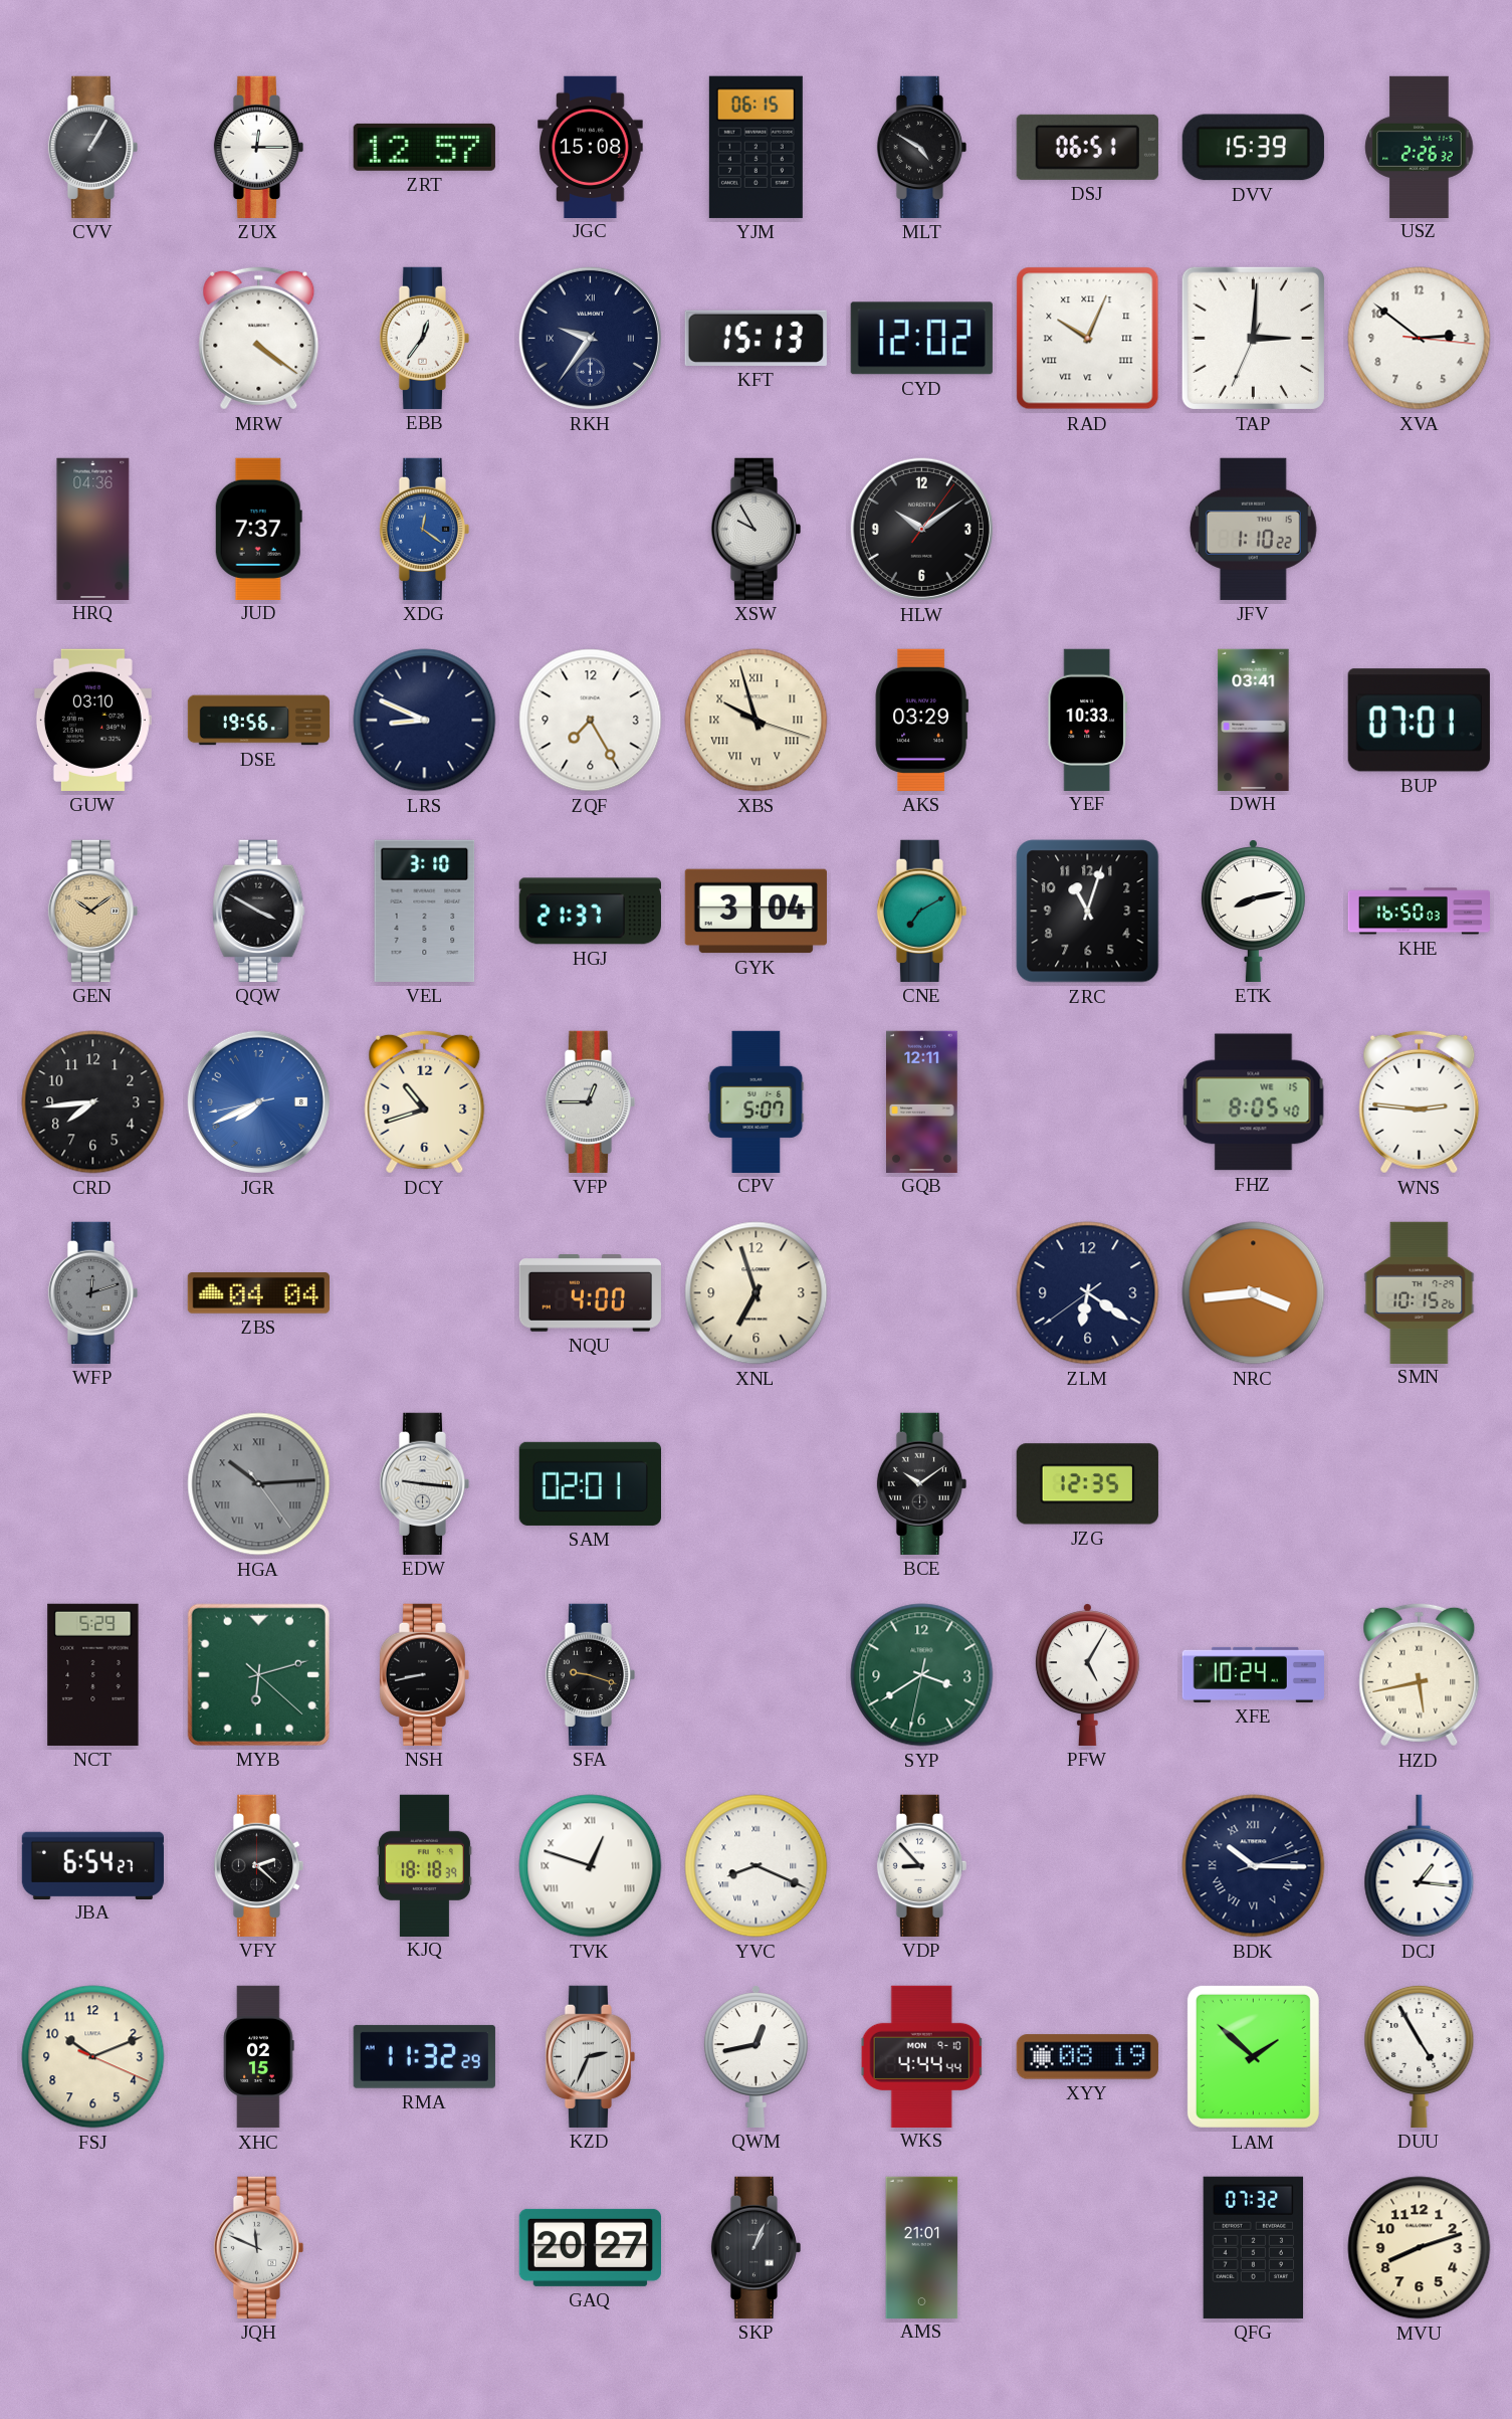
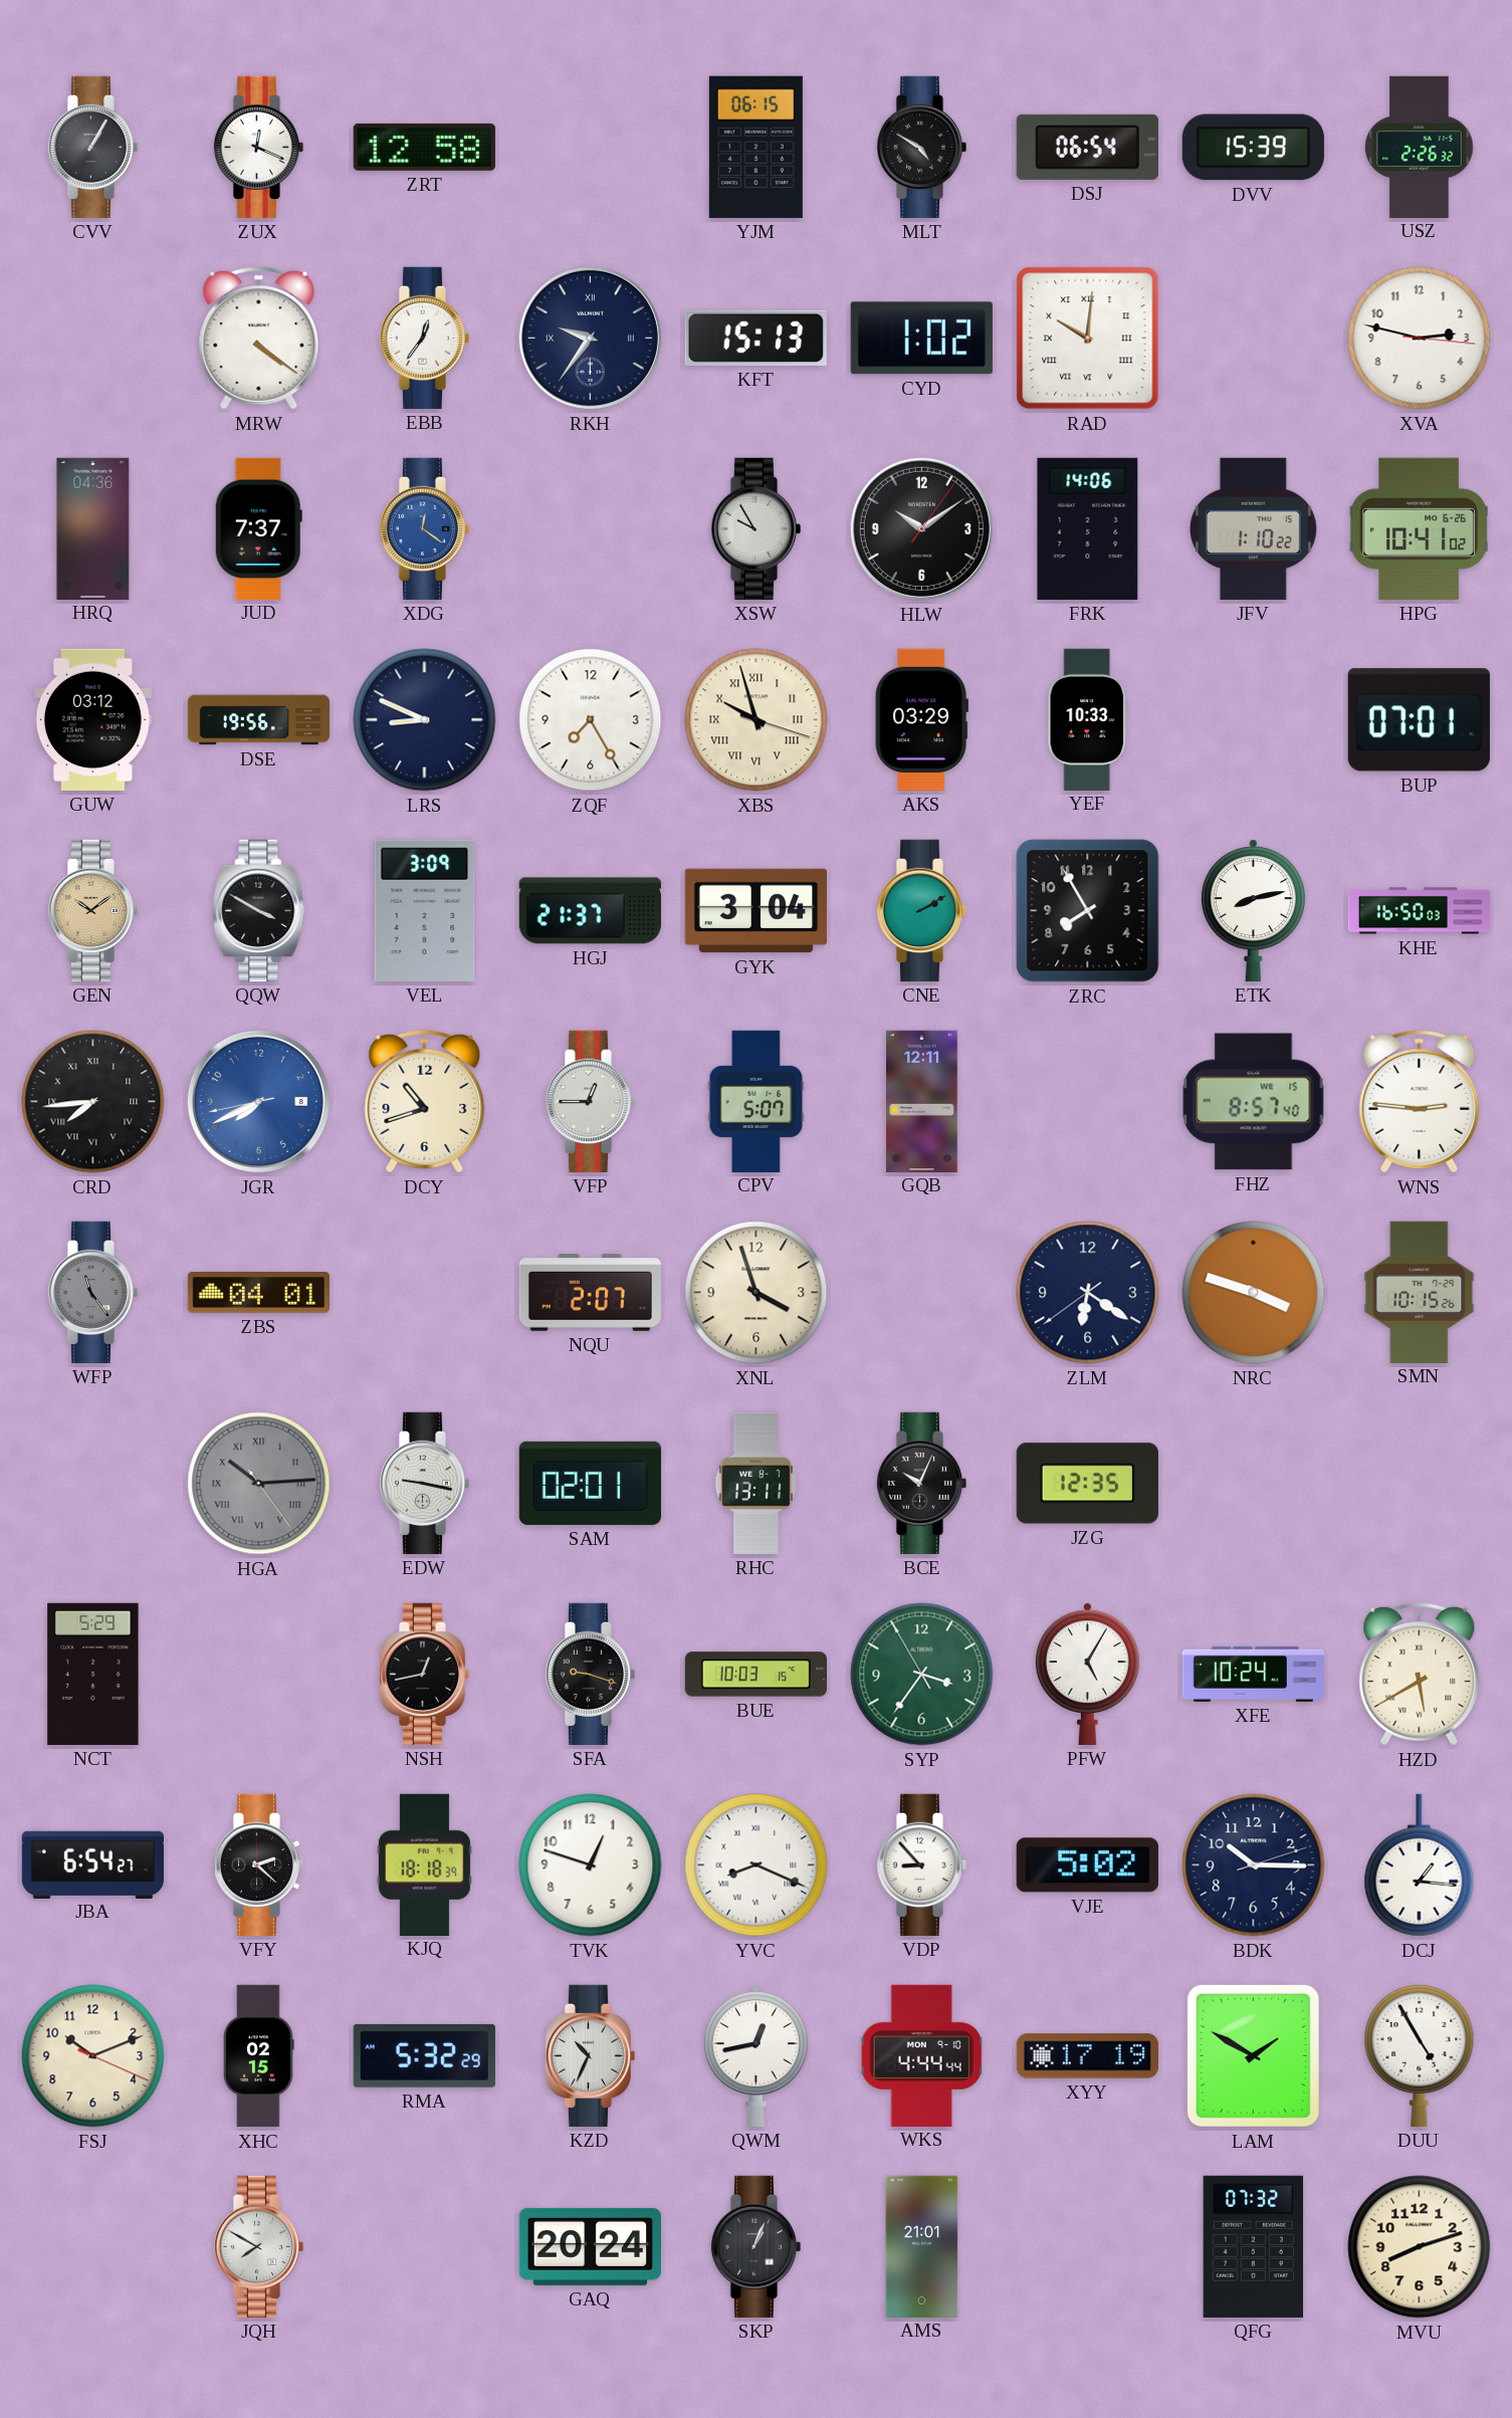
ZUX: 12:15 -> 12:19 (258, 147)
ZRT: 12:57 -> 12:58 (424, 147)
JGC: 15:08 -> none (591, 147)
DSJ: 06:51 -> 06:54 (1087, 147)
CYD: 12:02 -> 1:02 (921, 339)
RAD: 10:04 -> 10:01 (1088, 339)
TAP: 3:00 -> none (1253, 338)
XVA: 2:51 -> 2:47 (1420, 339)
FRK: none -> 14:06 (1088, 528)
HPG: none -> 10:41 (1419, 528)
GUW: 03:10 -> 03:12 (92, 719)
DWH: 03:41 -> none (1254, 720)
VEL: 3:10 -> 3:09 (425, 910)
CNE: 7:10 -> 2:10 (921, 910)
ZRC: 11:03 -> 7:55 (1088, 911)
CRD numerals: Arabic -> Roman (93, 1102)
FHZ: 8:05 -> 8:57 (1254, 1102)
WFP: 12:12 -> 11:24 (92, 1292)
ZBS: 04:04 -> 04:01 (258, 1293)
NQU: 4:00 -> 2:07 (590, 1293)
XNL: 6:57 -> 3:57 (757, 1293)
NRC: 3:44 -> 3:48 (1254, 1293)
EDW: 9:16 -> 9:17 (424, 1483)
RHC: none -> 13:11 (755, 1483)
BCE: 10:09 -> 10:04 (921, 1483)
MYB: 6:12 -> none (258, 1674)
NSH: 8:43 -> 12:43 (424, 1674)
BUE: none -> 10:03 (755, 1675)
SYP: 3:39 -> 3:35 (922, 1675)
HZD: 5:43 -> 5:40 (1420, 1674)
TVK numerals: Roman -> Arabic (591, 1865)
VJE: none -> 5:02 (1087, 1865)
BDK numerals: Roman -> Arabic (1254, 1865)
RMA: 11:32 -> 5:32 (424, 2055)
KZD: 2:34 -> 10:34 (590, 2055)
XYY: 08:19 -> 17:19 (1087, 2056)
LAM: 1:52 -> 1:50 (1253, 2055)
JQH: 11:49 -> 7:50 (258, 2246)
GAQ: 20:27 -> 20:24 (590, 2246)
